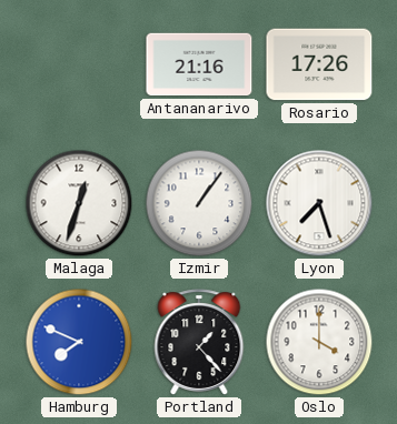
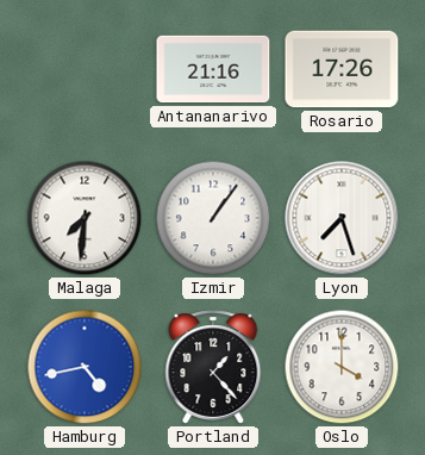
Malaga: 12:33 -> 7:31 (85, 218)
Hamburg: 7:49 -> 4:43 (85, 367)
